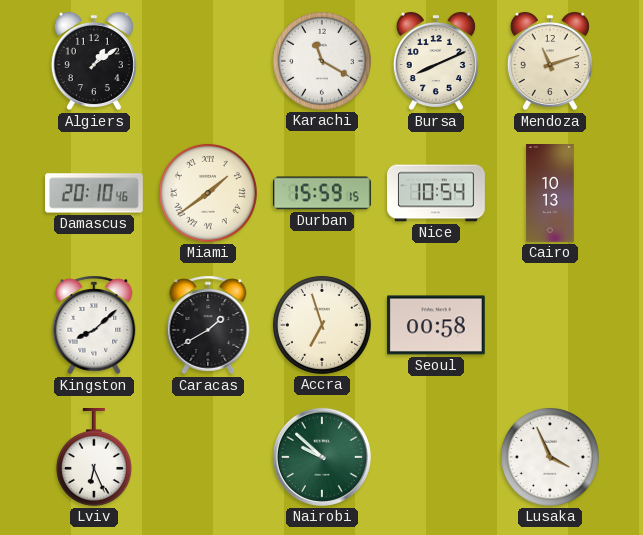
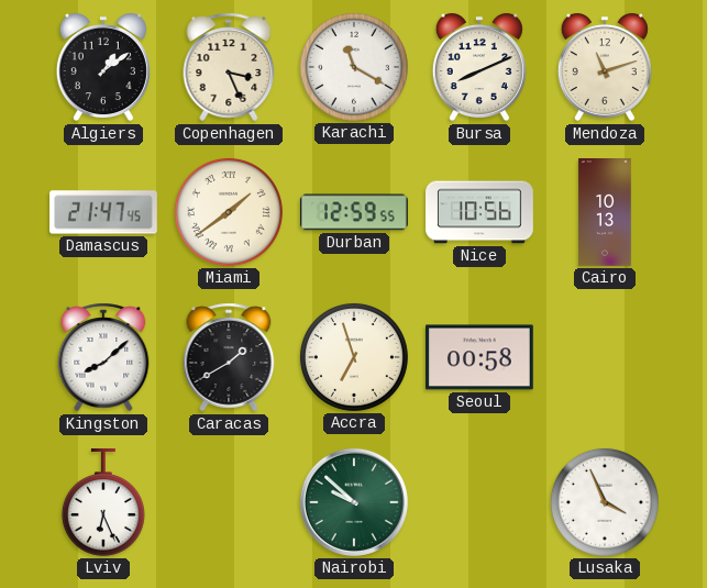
Copenhagen: none -> 3:26 (229, 67)
Damascus: 20:10 -> 21:47 (104, 212)
Durban: 15:59 -> 12:59 (354, 212)
Nice: 10:54 -> 10:56 (480, 212)
